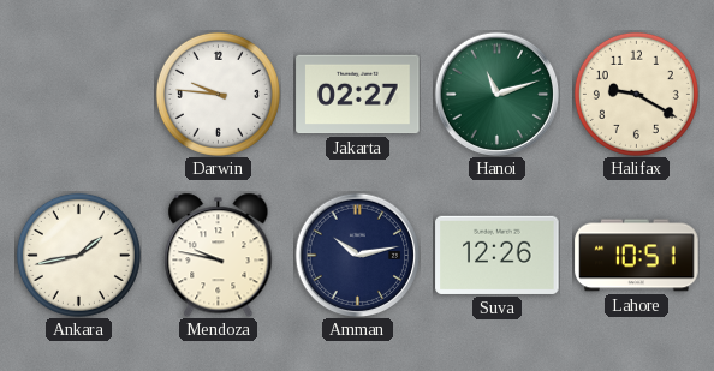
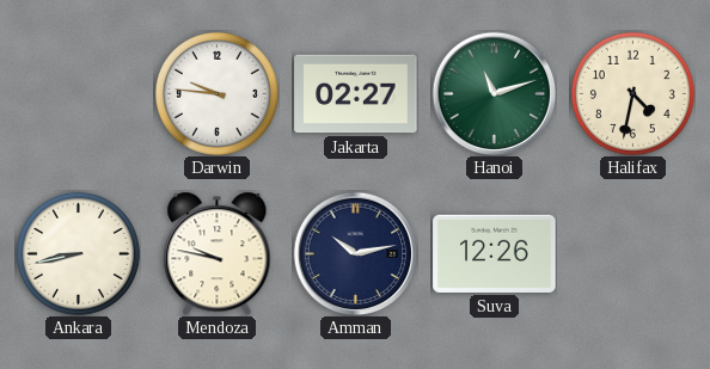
Halifax: 9:20 -> 4:32 (632, 93)
Ankara: 1:43 -> 8:43 (78, 253)
Lahore: 10:51 -> none (637, 256)
